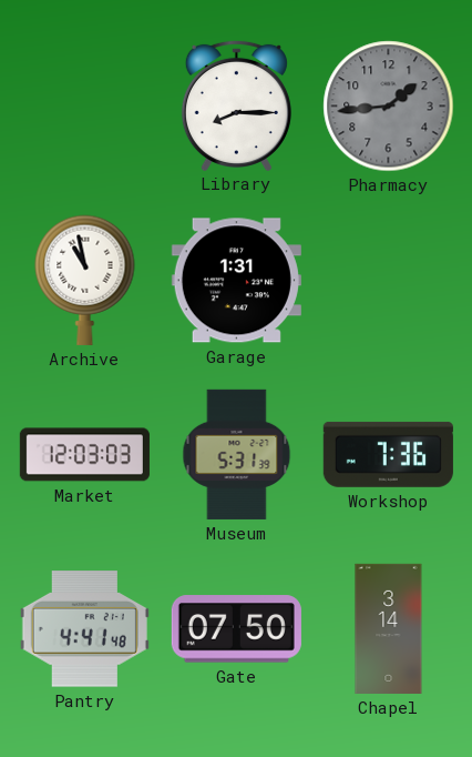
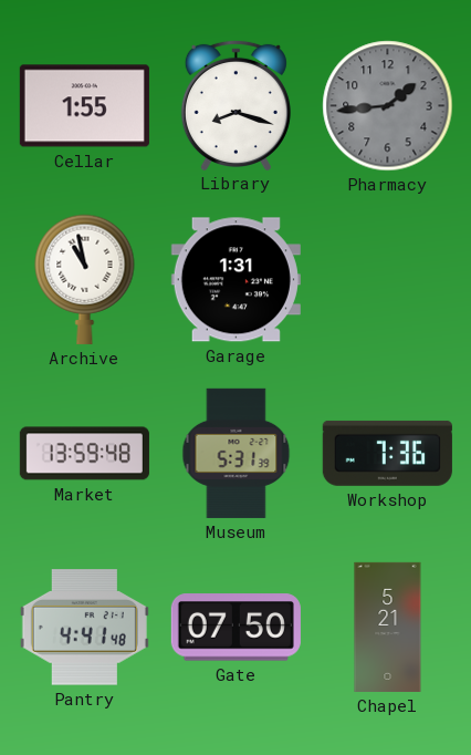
Cellar: none -> 1:55 (84, 106)
Library: 8:15 -> 8:18 (236, 104)
Market: 12:03 -> 13:59 (84, 454)
Chapel: 3:14 -> 5:21 (388, 627)
